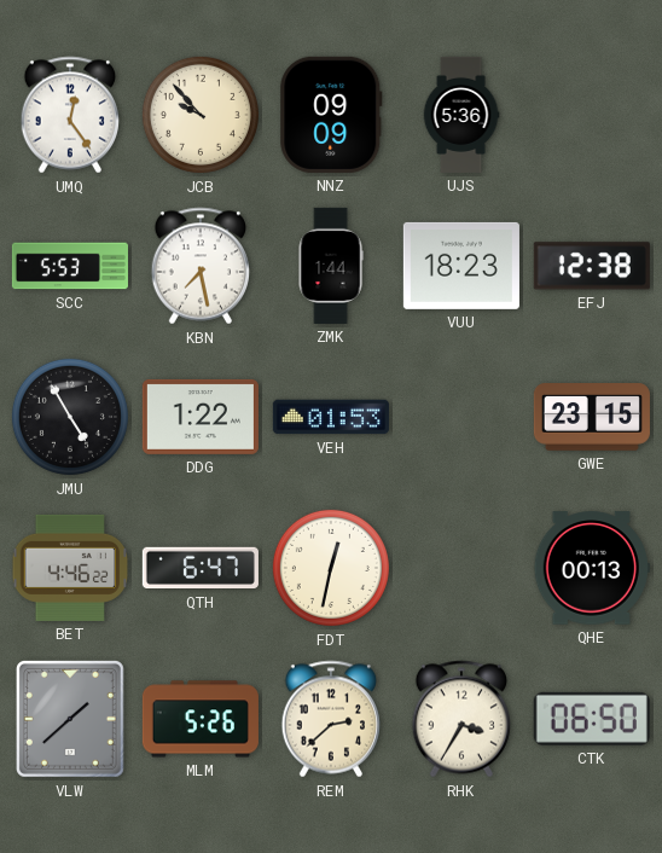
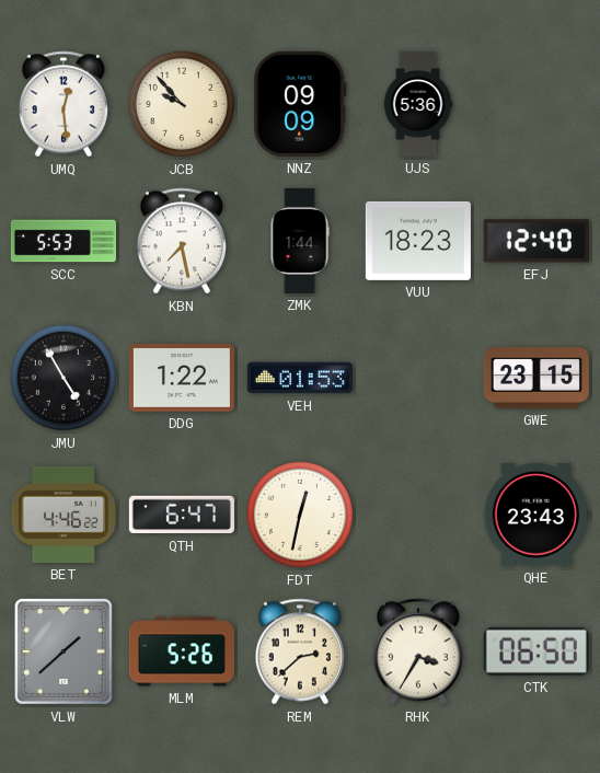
UMQ: 12:24 -> 12:29 (62, 104)
EFJ: 12:38 -> 12:40 (536, 241)
QHE: 00:13 -> 23:43 (536, 515)
